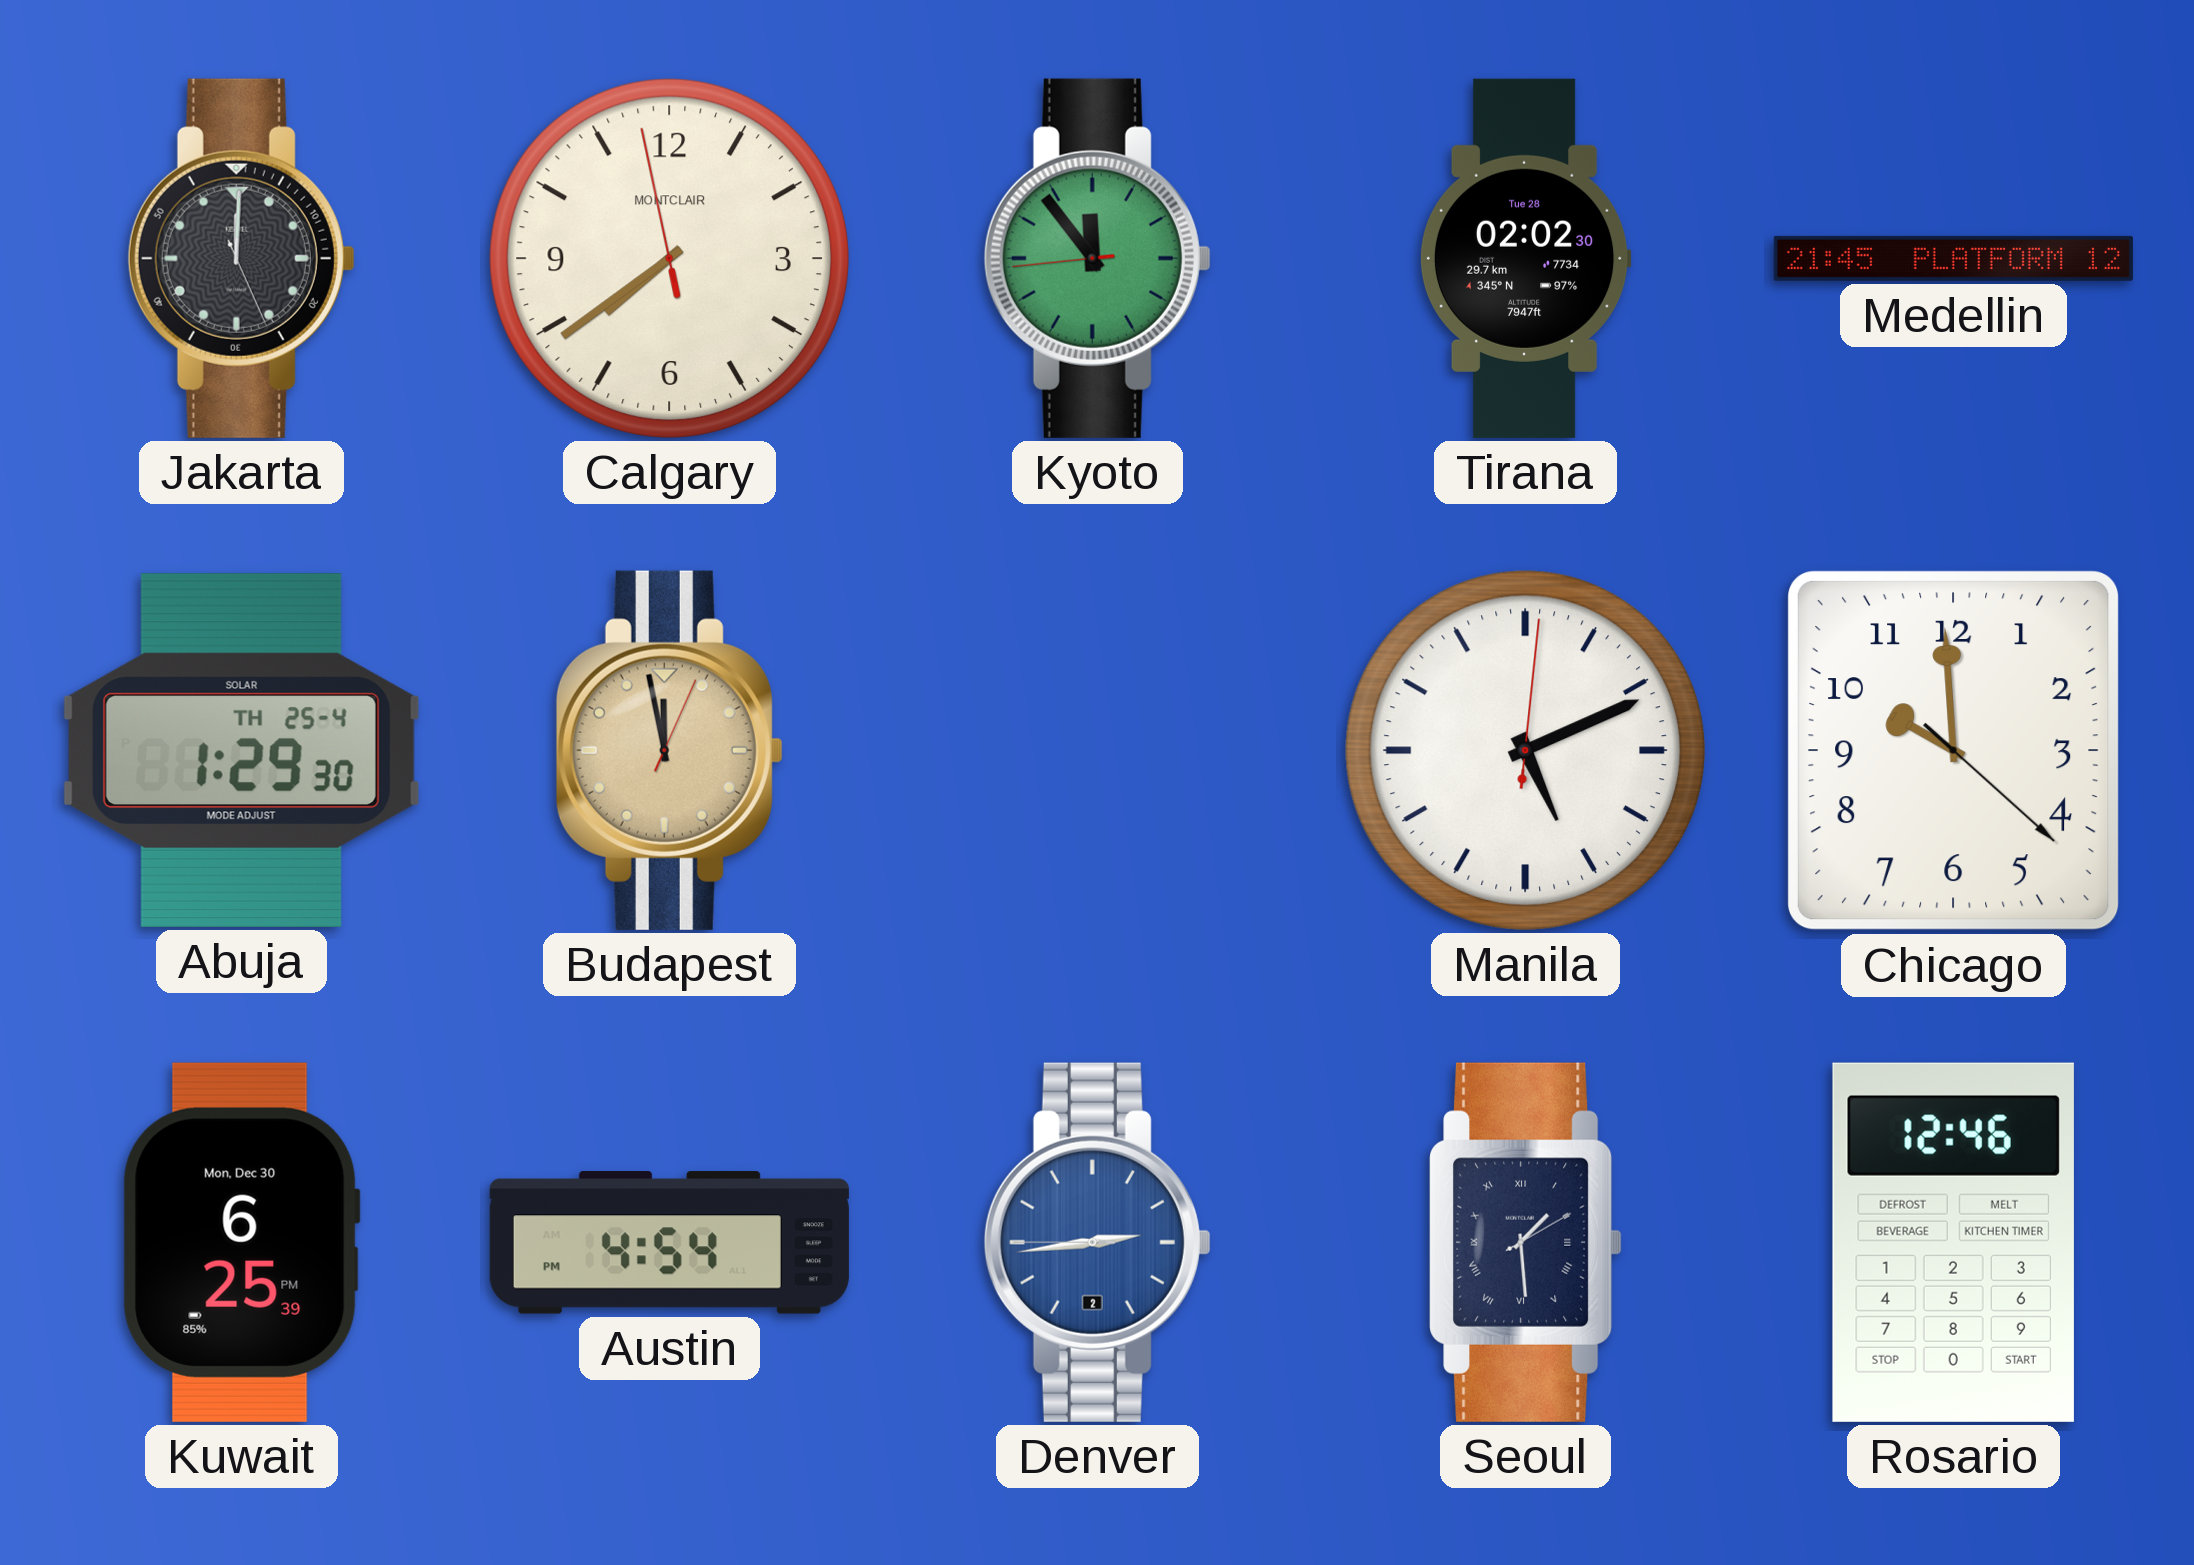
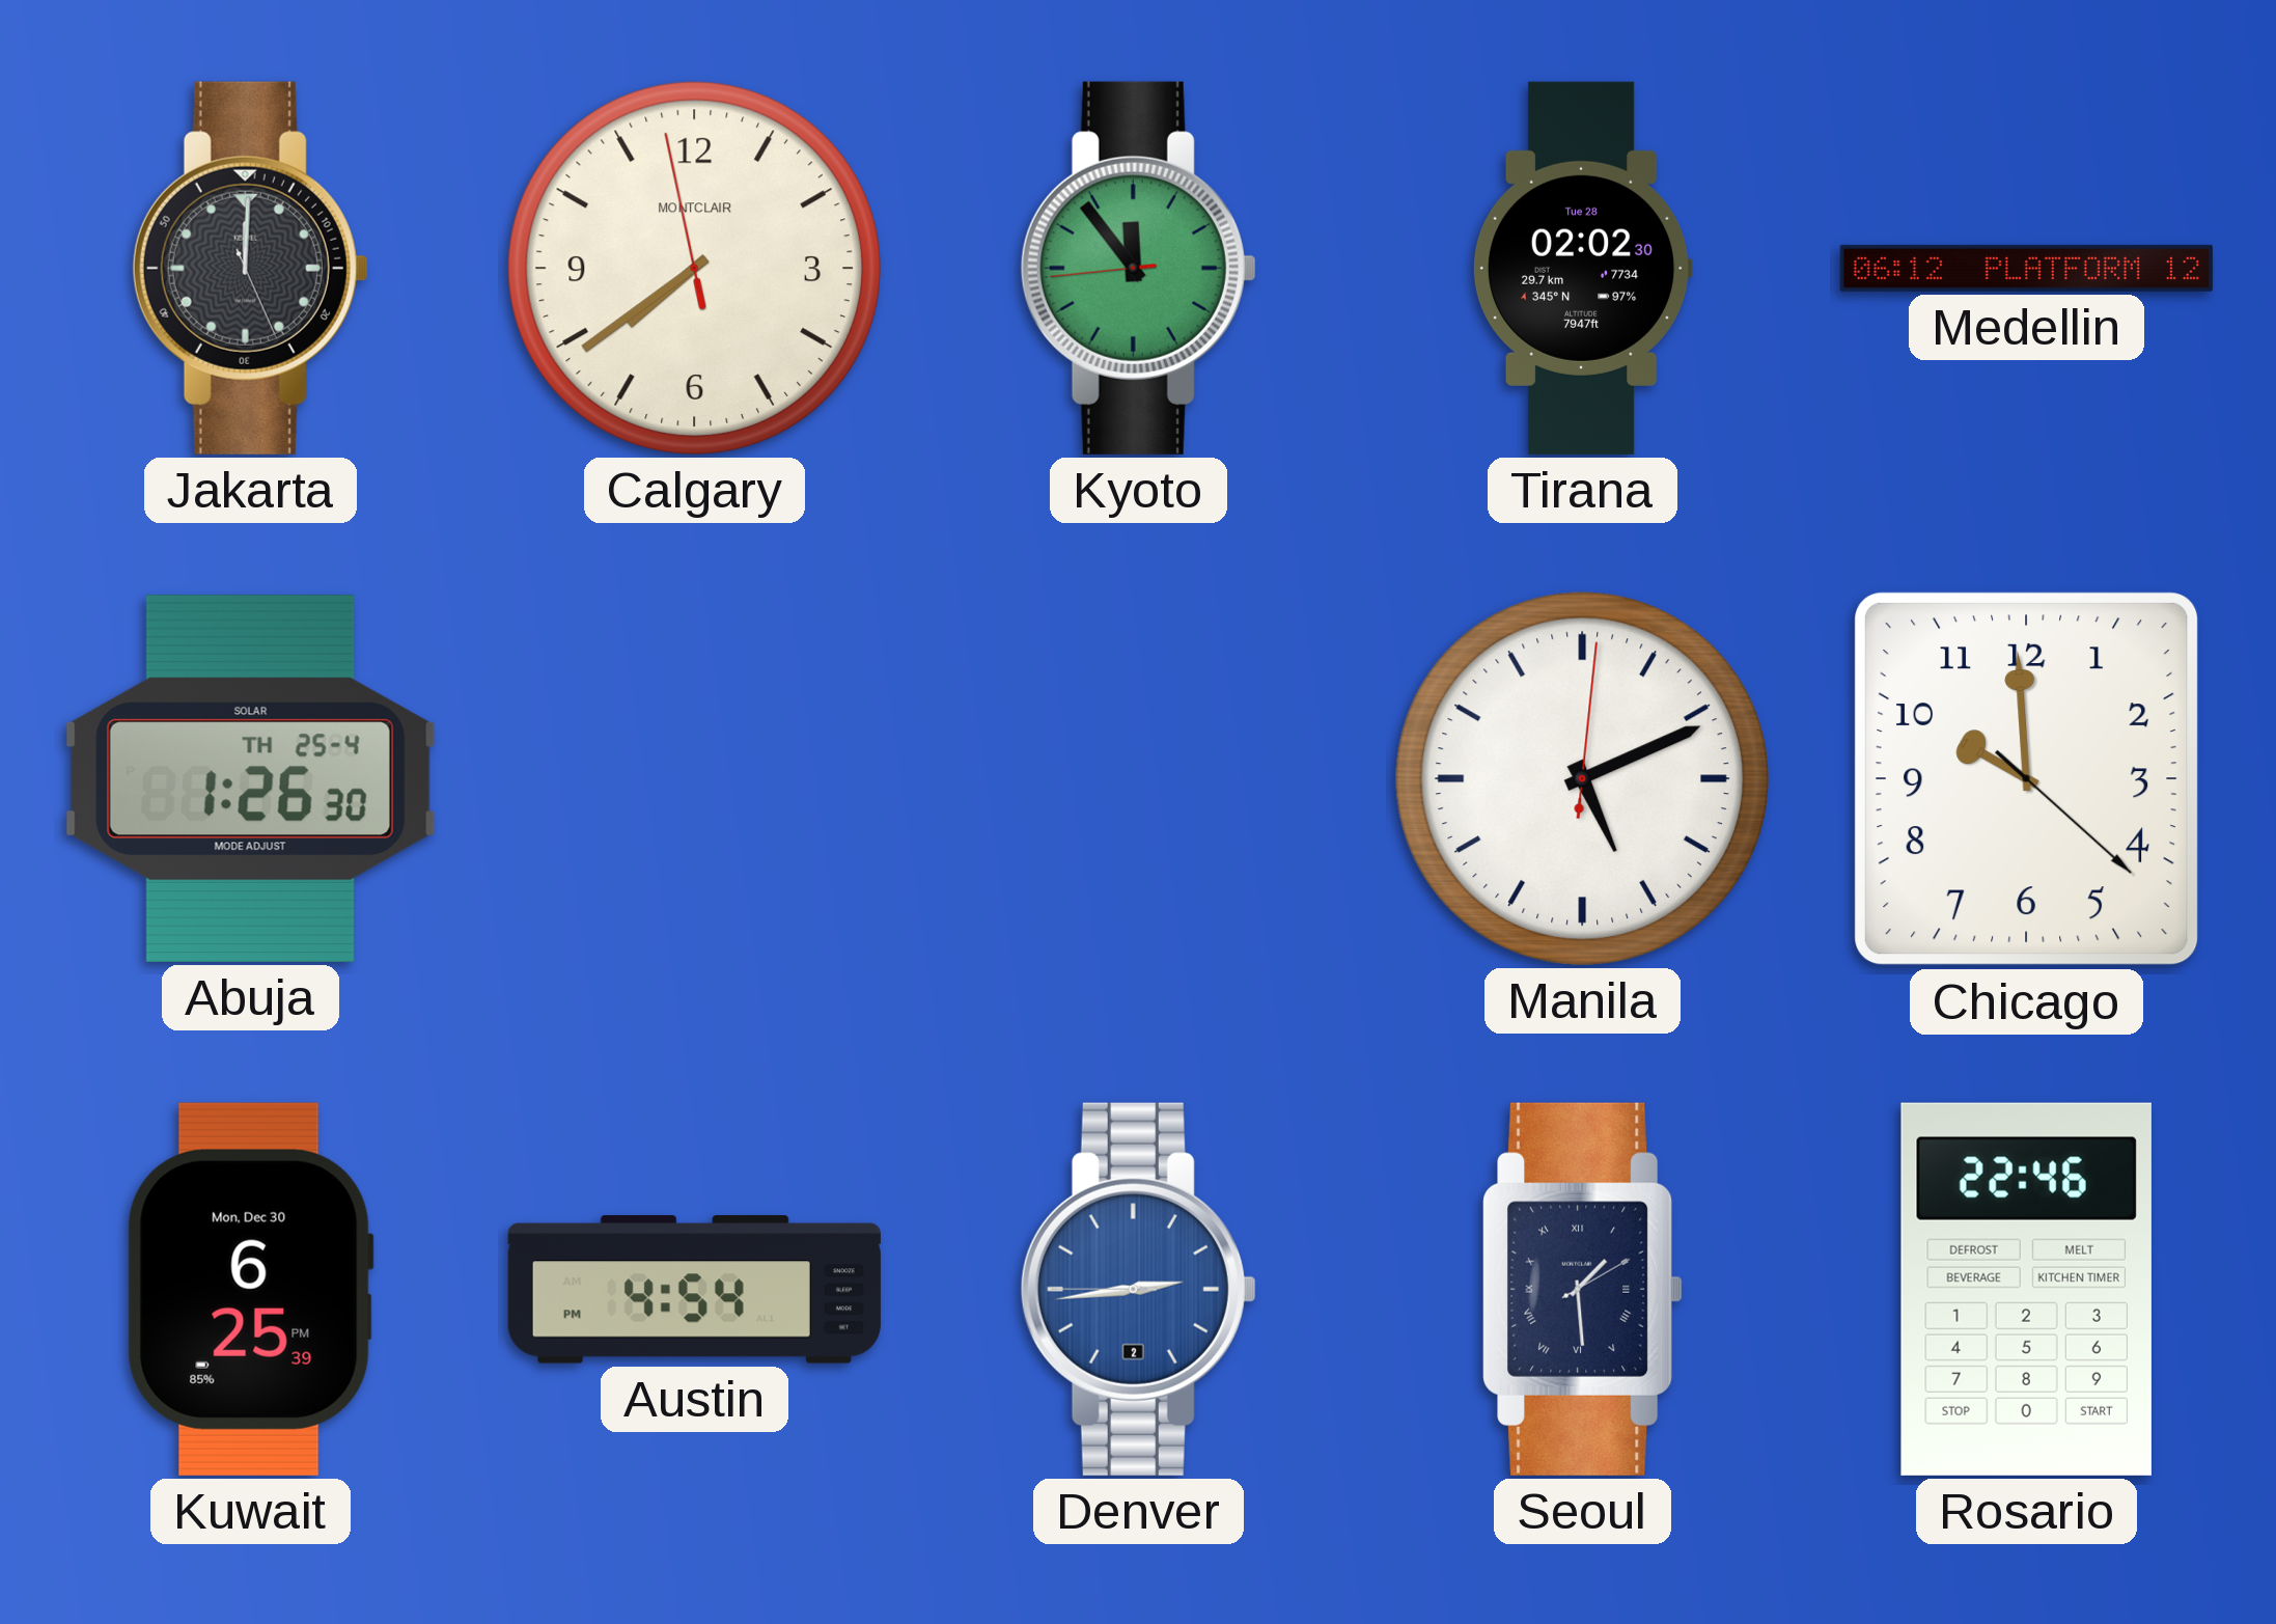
Medellin: 21:45 -> 06:12 (2026, 268)
Abuja: 1:29 -> 1:26 (250, 778)
Budapest: 11:58 -> none (669, 750)
Rosario: 12:46 -> 22:46 (2026, 1289)
